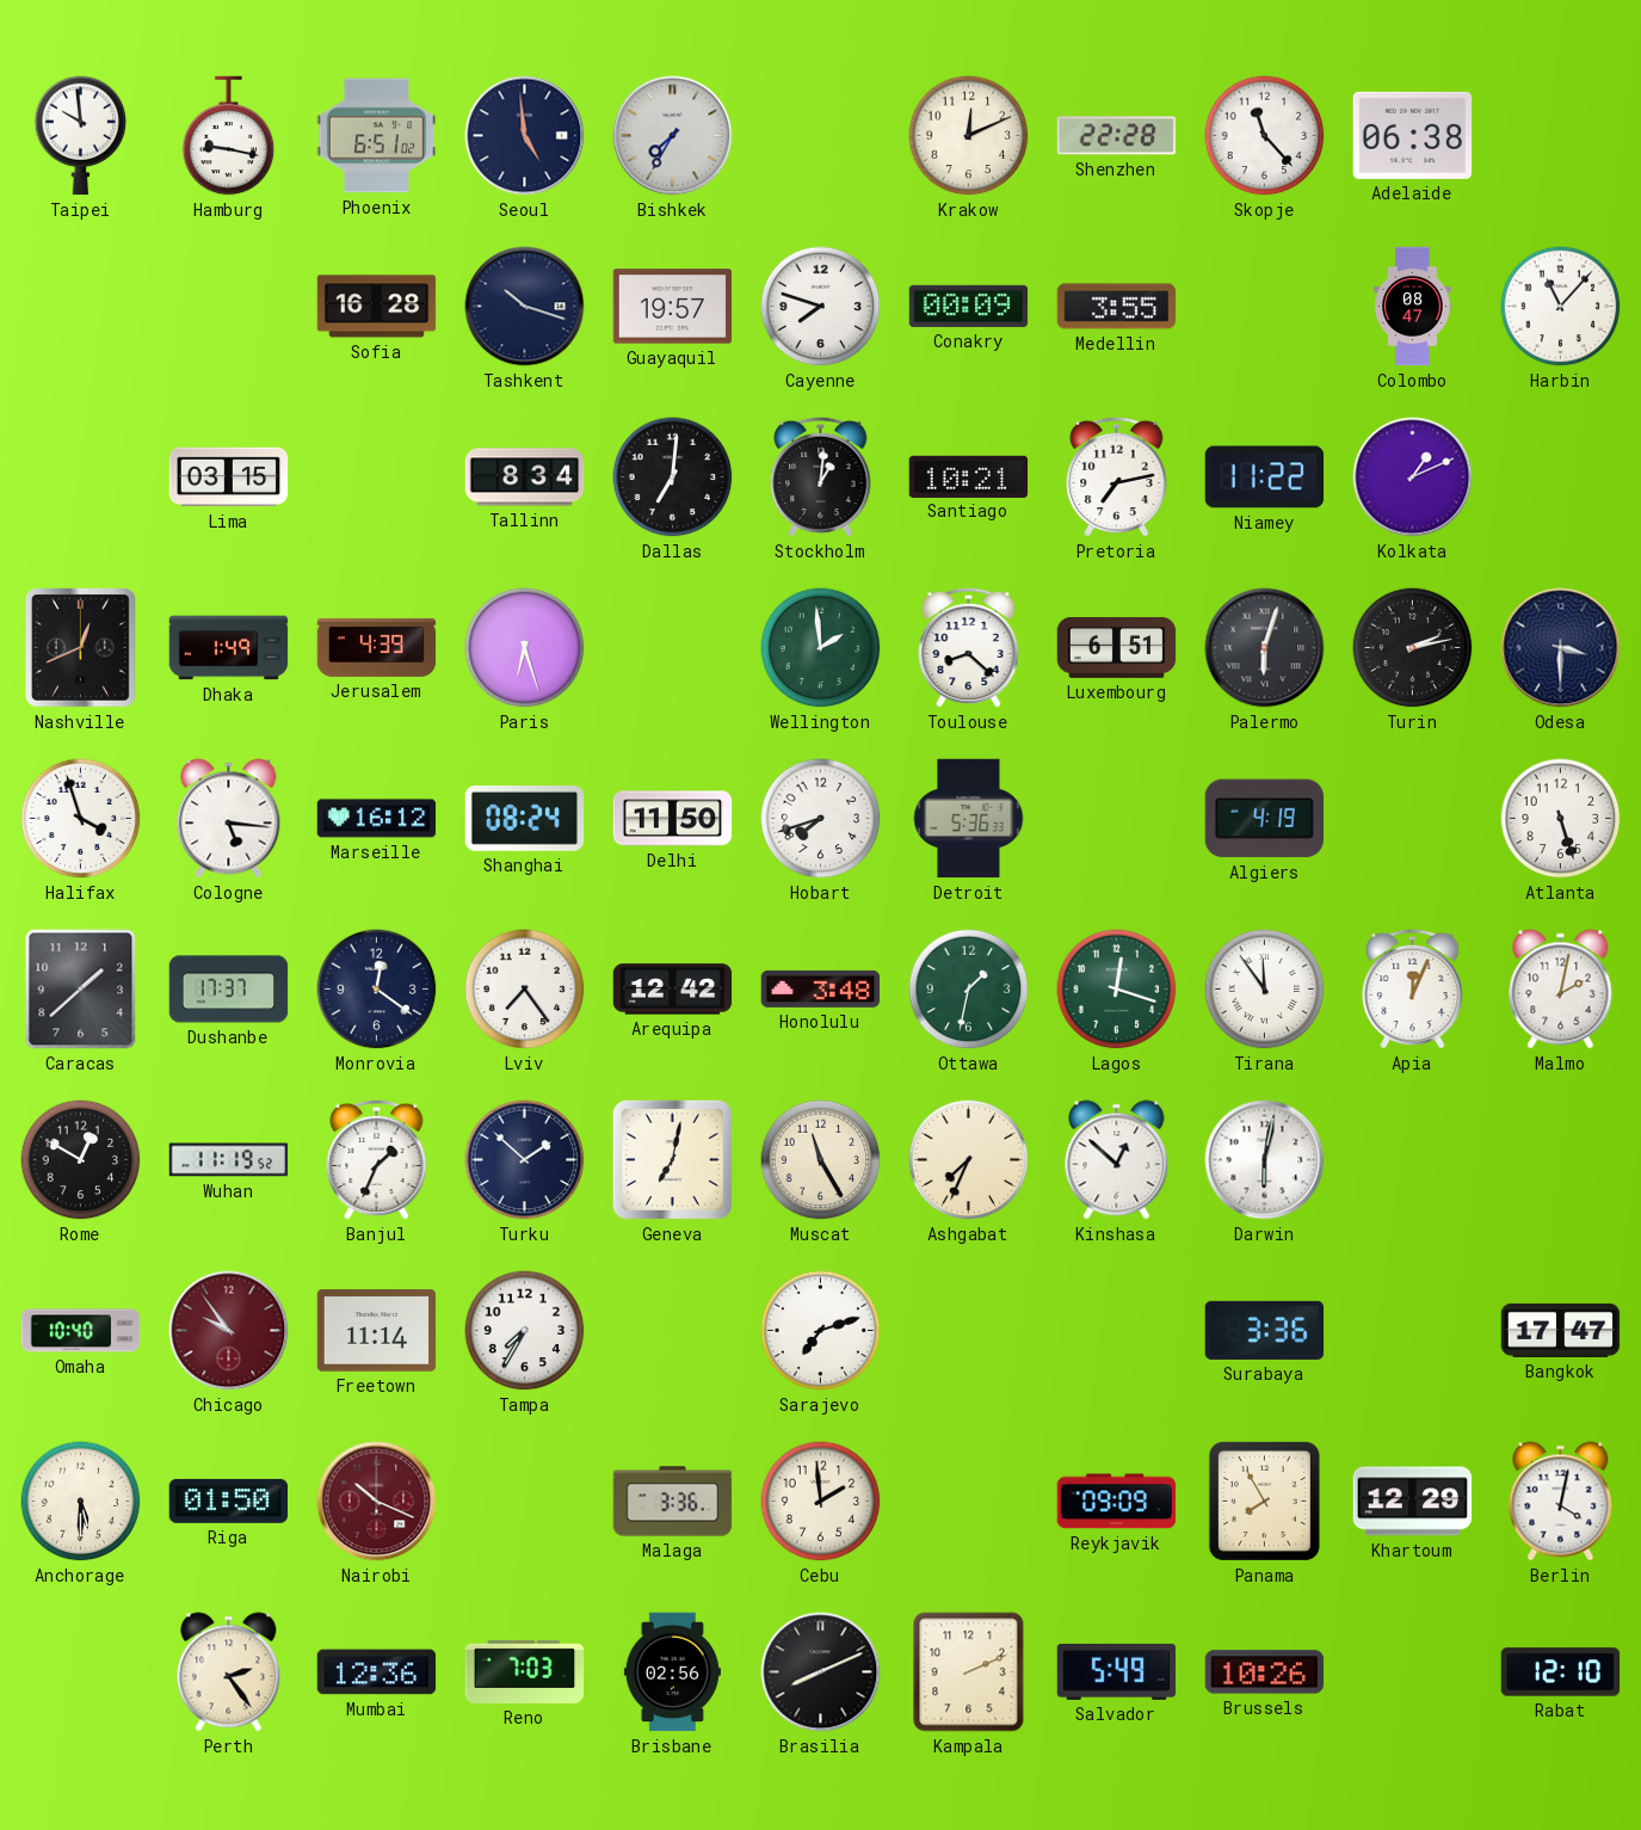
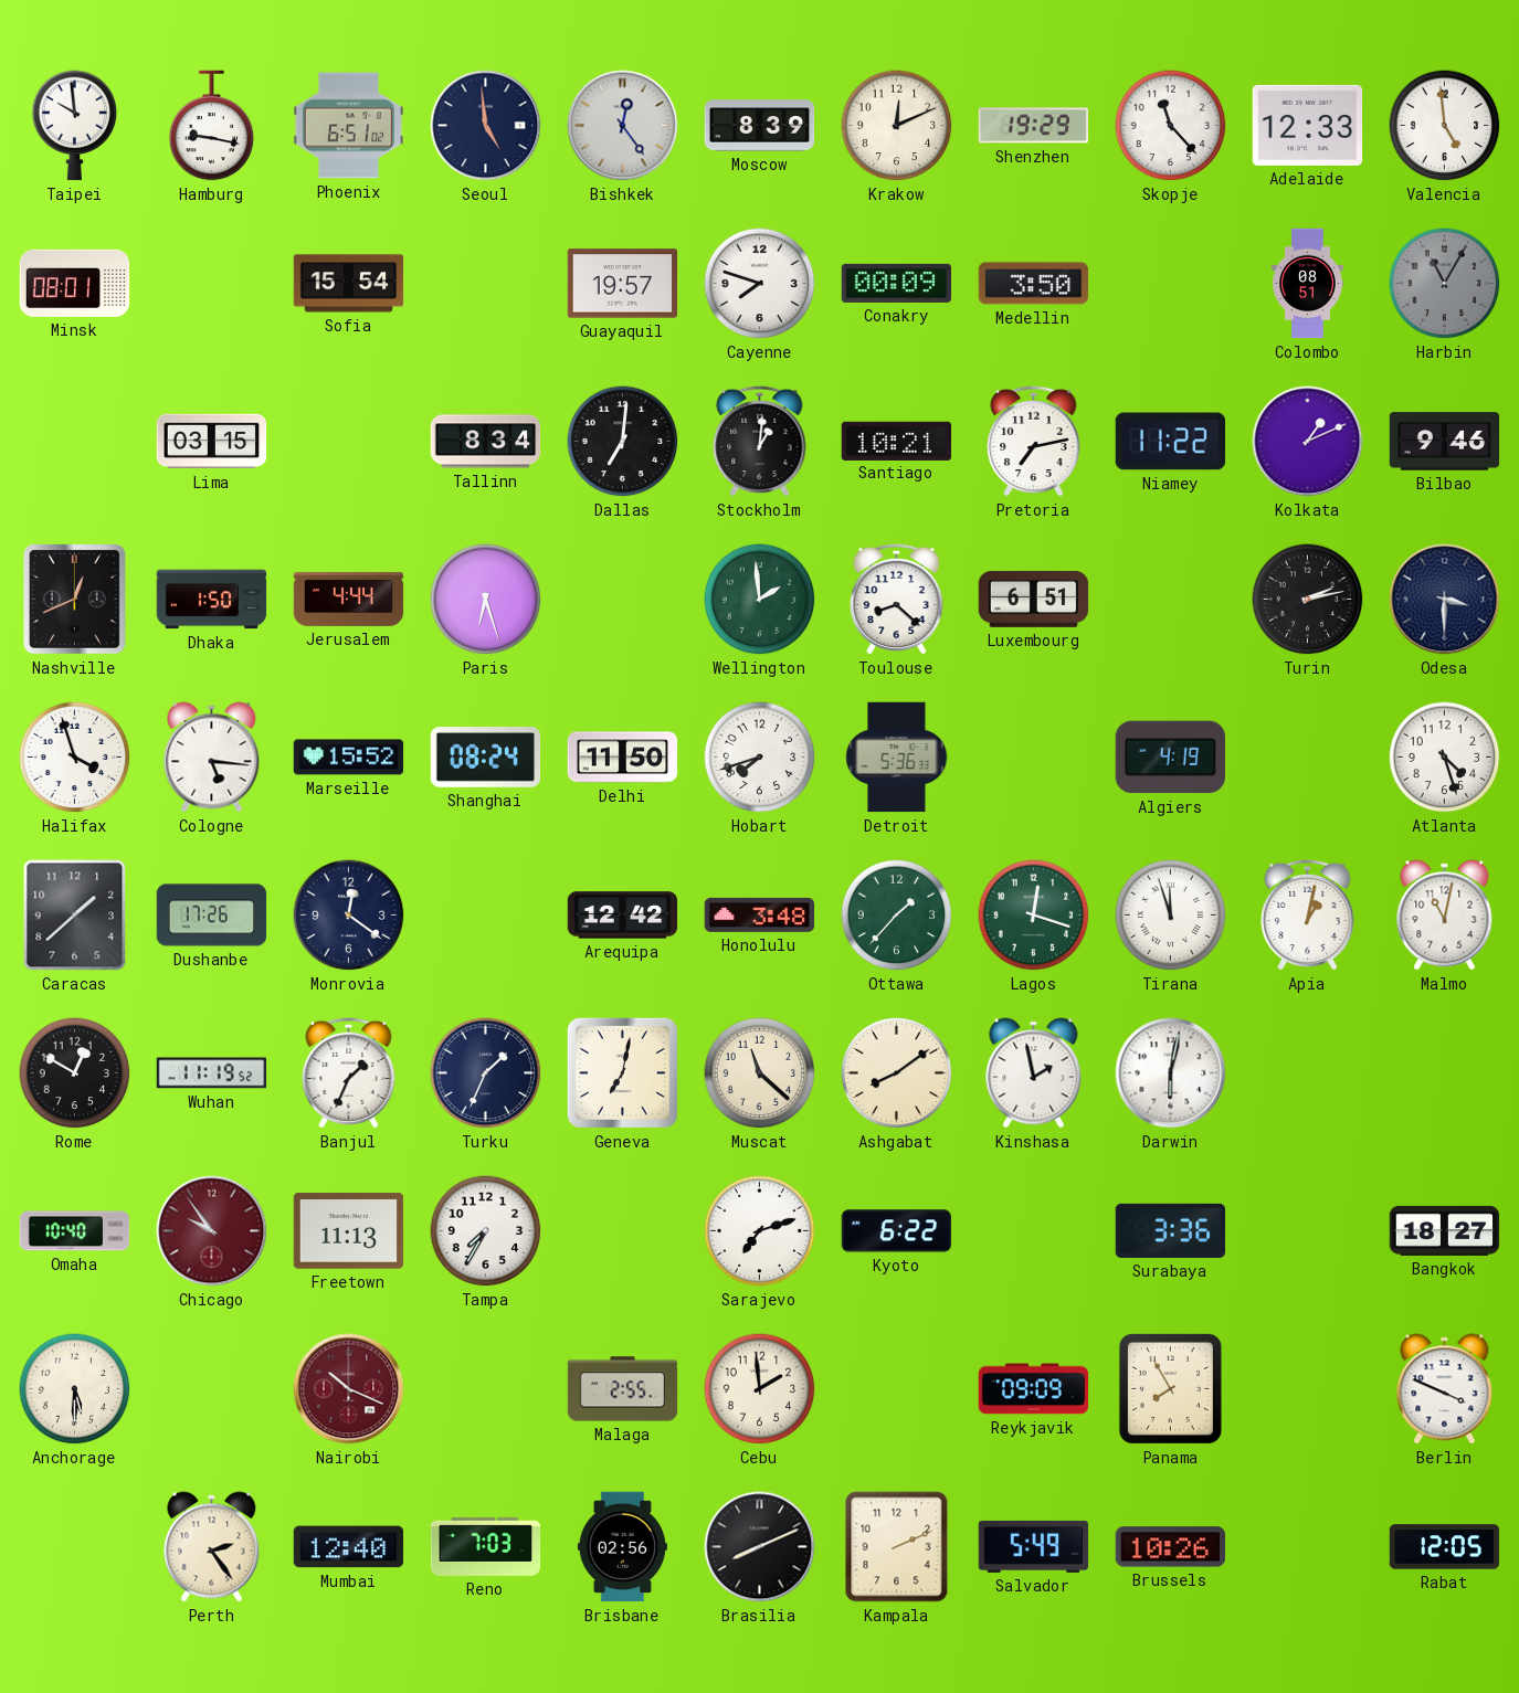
Bishkek: 7:35 -> 12:24 (623, 126)
Moscow: none -> 8:39 (760, 126)
Shenzhen: 22:28 -> 19:29 (1034, 126)
Adelaide: 06:38 -> 12:33 (1308, 125)
Valencia: none -> 4:59 (1445, 126)
Minsk: none -> 08:01 (75, 283)
Sofia: 16:28 -> 15:54 (349, 284)
Tashkent: 10:18 -> none (525, 307)
Medellin: 3:55 -> 3:50 (1034, 284)
Colombo: 08:47 -> 08:51 (1308, 284)
Harbin: 11:07 -> 11:05 (1445, 284)
Harbin dial: white -> grey (1445, 284)
Bilbao: none -> 9:46 (1445, 442)
Dhaka: 1:49 -> 1:50 (212, 600)
Jerusalem: 4:39 -> 4:44 (349, 599)
Palermo: 6:03 -> none (1265, 648)
Marseille: 16:12 -> 15:52 (349, 758)
Atlanta: 5:27 -> 4:27 (1445, 758)
Dushanbe: 17:37 -> 17:26 (212, 916)
Lviv: 7:24 -> none (525, 990)
Ottawa: 1:32 -> 1:37 (897, 916)
Tirana: 11:54 -> 11:57 (1171, 916)
Apia: 12:04 -> 1:02 (1308, 914)
Malmo: 2:02 -> 11:02 (1445, 916)
Turku: 1:52 -> 1:34 (486, 1073)
Muscat: 11:25 -> 11:22 (760, 1073)
Ashgabat: 7:34 -> 8:09 (897, 1073)
Kinshasa: 12:52 -> 1:58 (1034, 1073)
Freetown: 11:14 -> 11:13 (349, 1231)
Kyoto: none -> 6:22 (896, 1231)
Bangkok: 17:47 -> 18:27 (1445, 1230)
Riga: 01:50 -> none (229, 1501)
Malaga: 3:36 -> 2:55 (623, 1389)
Khartoum: 12:29 -> none (1413, 1502)
Berlin: 4:02 -> 3:49 (1445, 1389)
Mumbai: 12:36 -> 12:40 (349, 1547)
Rabat: 12:10 -> 12:05 (1445, 1547)
